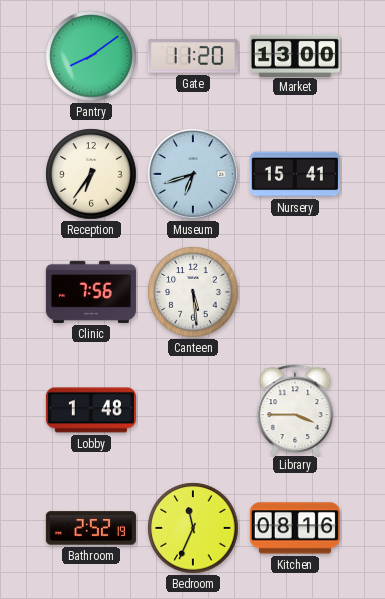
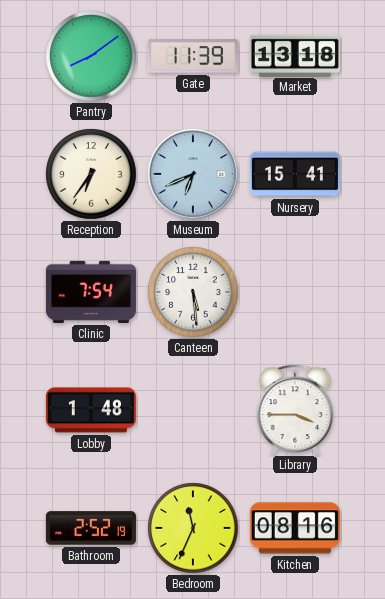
Gate: 11:20 -> 11:39 (193, 56)
Market: 13:00 -> 13:18 (295, 55)
Museum: 6:42 -> 6:41 (193, 174)
Clinic: 7:56 -> 7:54 (91, 292)
